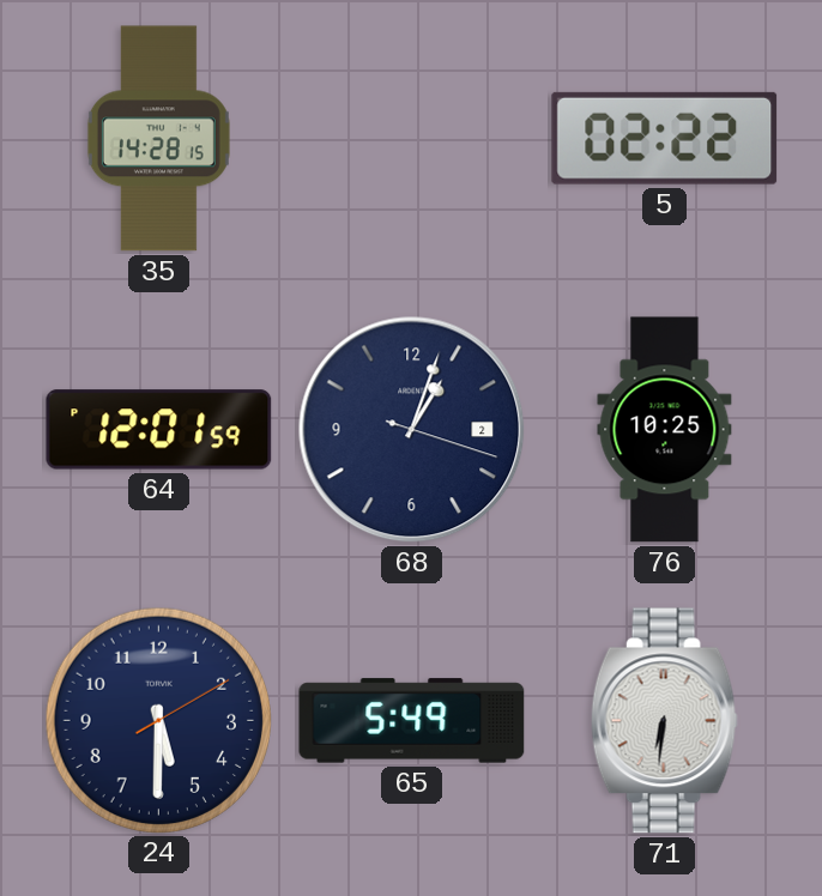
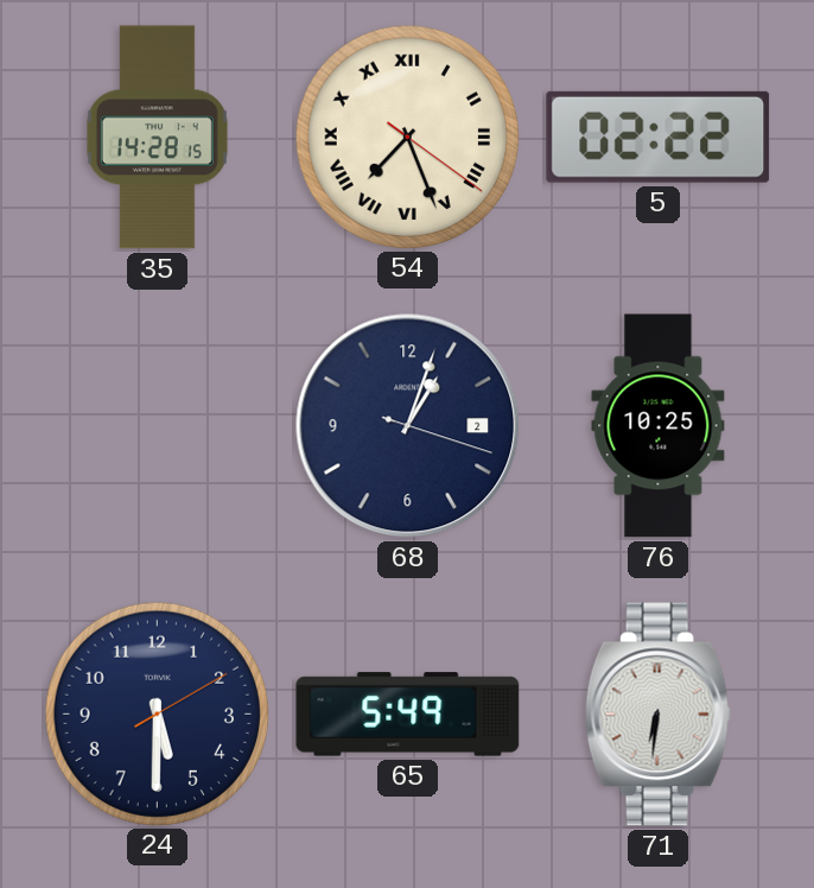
54: none -> 7:26 (407, 137)
64: 12:01 -> none (159, 430)
